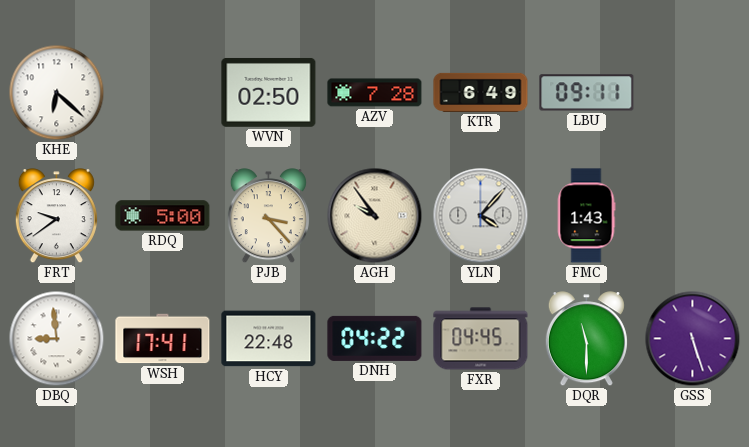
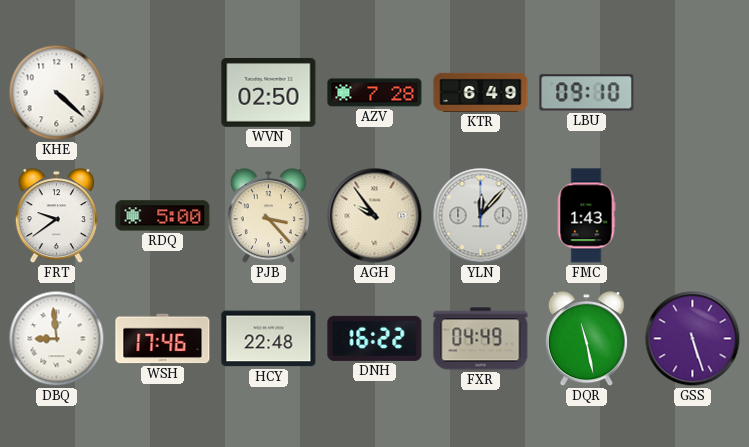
KHE: 6:22 -> 4:22 (57, 93)
LBU: 09:11 -> 09:10 (587, 93)
YLN: 4:07 -> 12:07 (481, 216)
WSH: 17:41 -> 17:46 (163, 339)
DNH: 04:22 -> 16:22 (375, 338)
FXR: 04:45 -> 04:49 (481, 339)
DQR: 11:30 -> 11:28 (586, 339)
